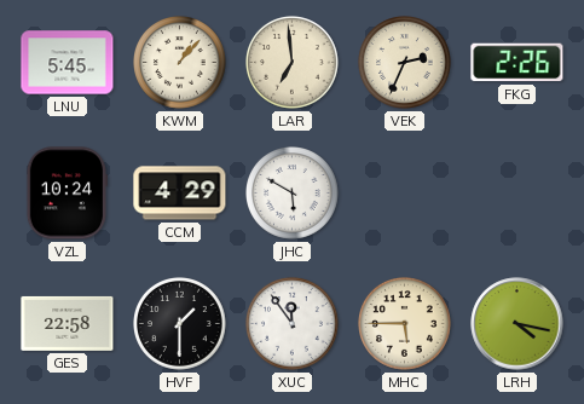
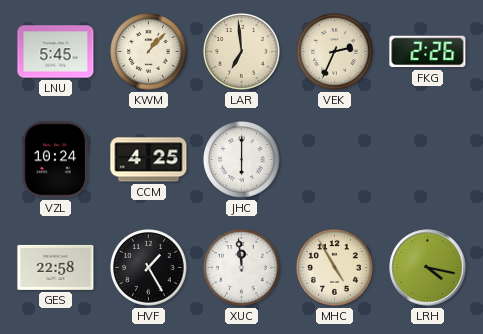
CCM: 4:29 -> 4:25 (149, 160)
JHC: 5:50 -> 6:00 (242, 160)
HVF: 1:30 -> 1:25 (149, 268)
XUC: 11:54 -> 11:59 (242, 268)
MHC: 5:45 -> 4:55 (335, 268)
